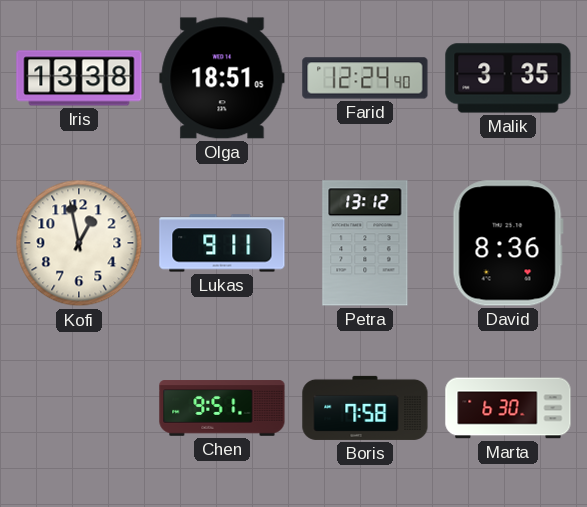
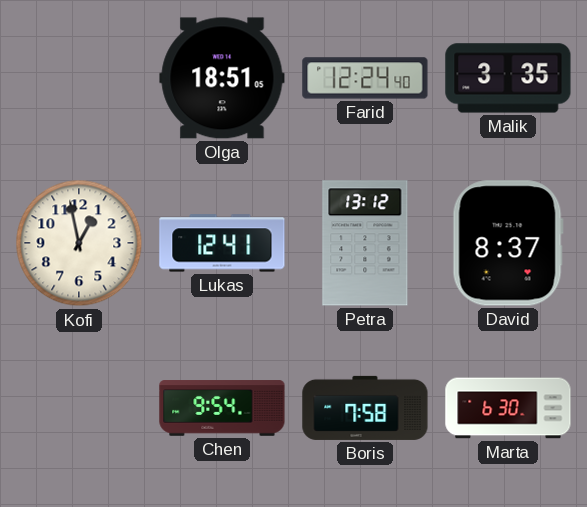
Iris: 13:38 -> none (79, 78)
Lukas: 9:11 -> 12:41 (222, 243)
David: 8:36 -> 8:37 (508, 243)
Chen: 9:51 -> 9:54 (222, 408)
